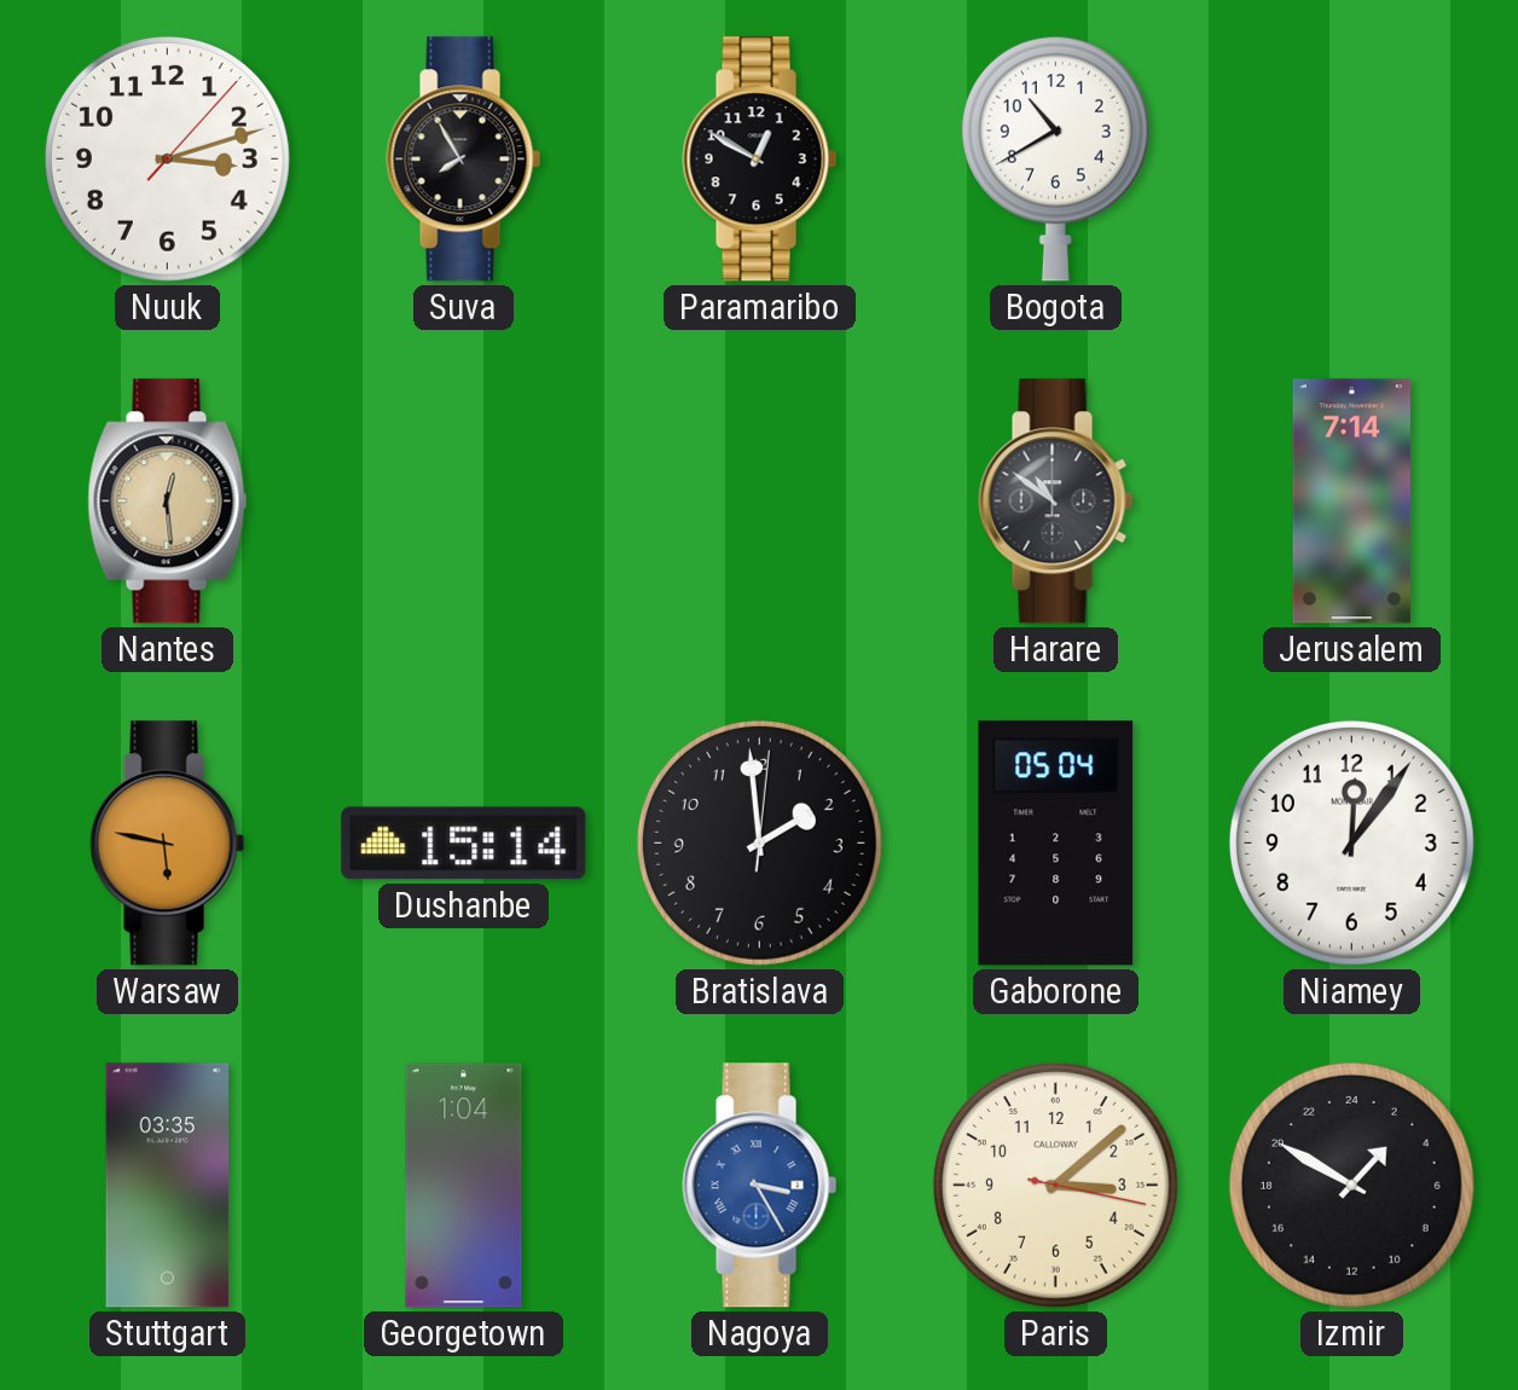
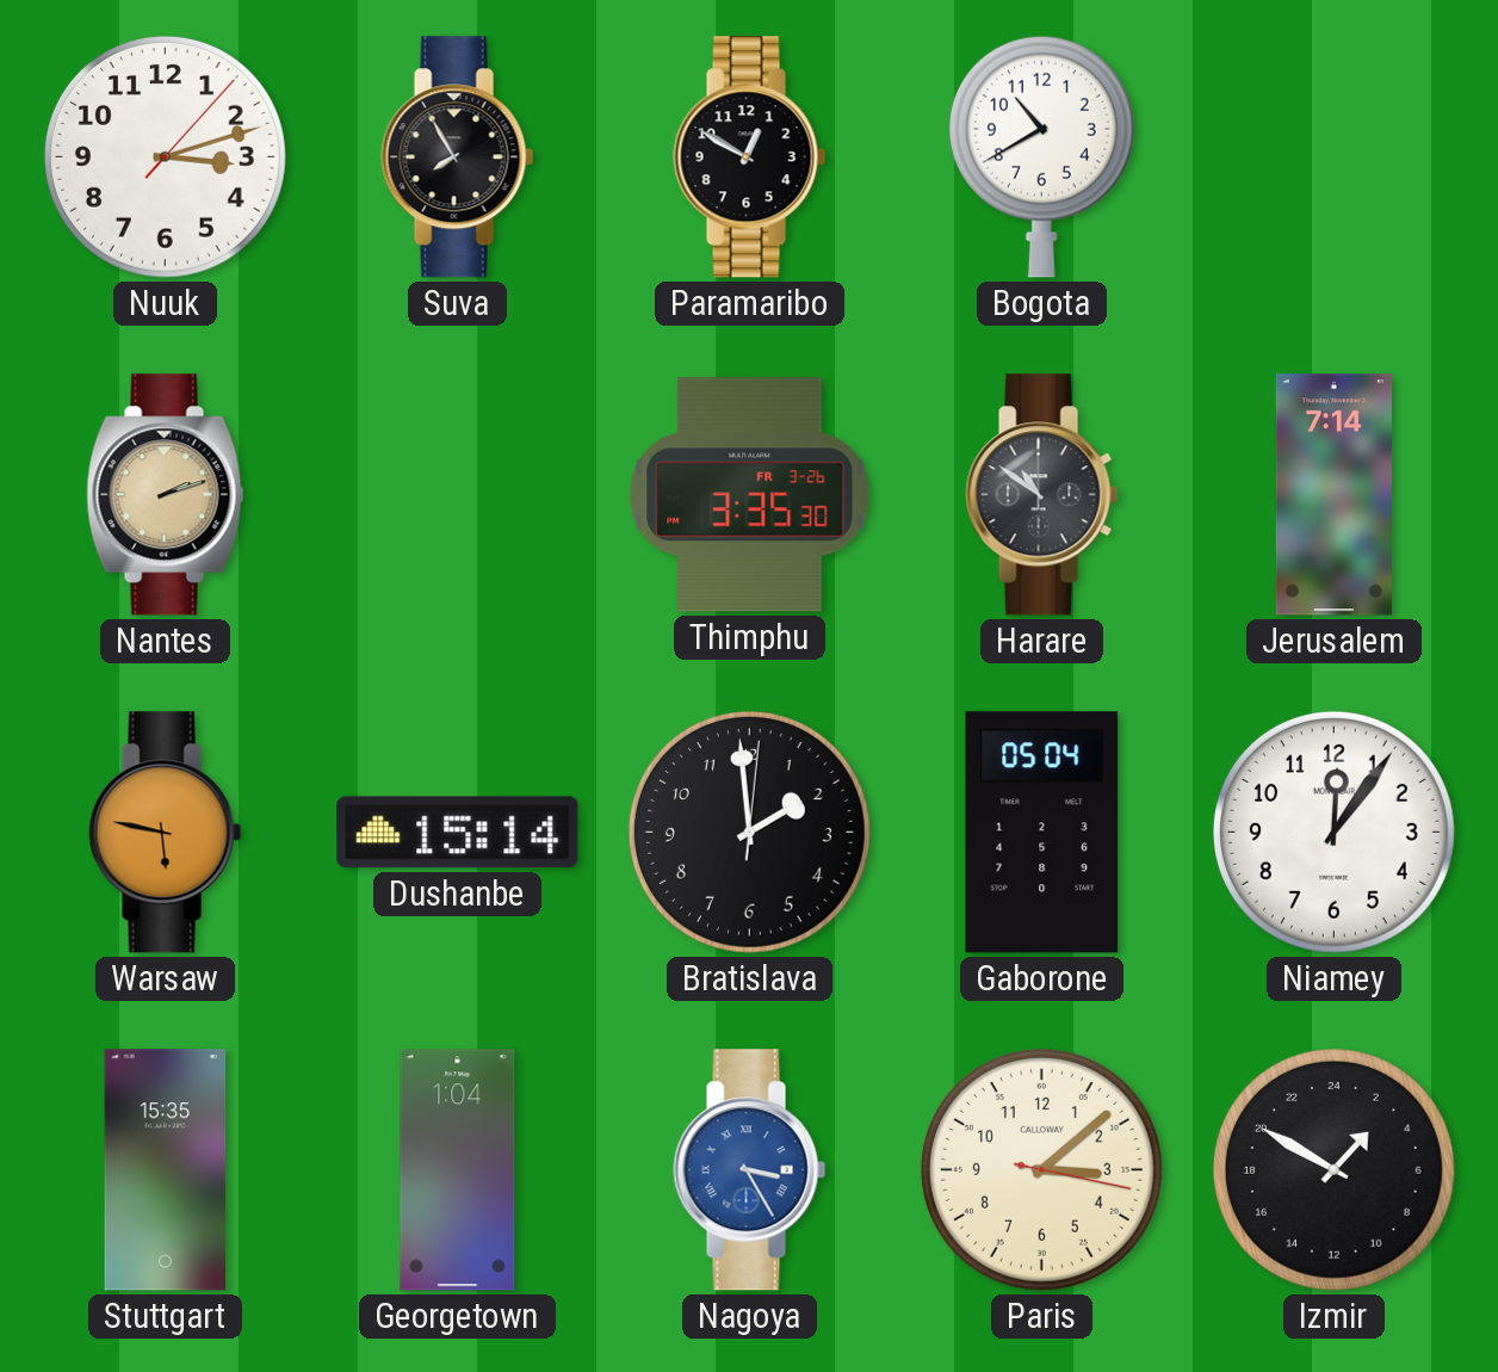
Nantes: 12:29 -> 2:12 (166, 495)
Thimphu: none -> 3:35 (750, 495)
Stuttgart: 03:35 -> 15:35 (166, 1170)
